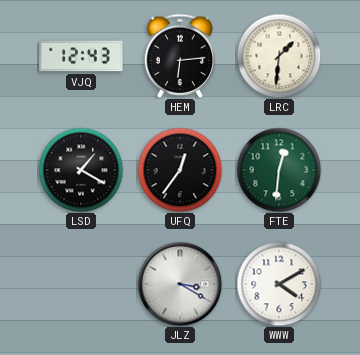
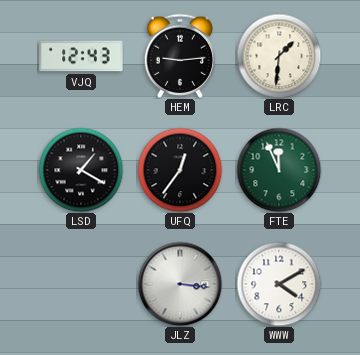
HEM: 6:14 -> 9:14 (180, 56)
FTE: 12:31 -> 11:56 (279, 170)
JLZ: 3:20 -> 3:16 (180, 284)
